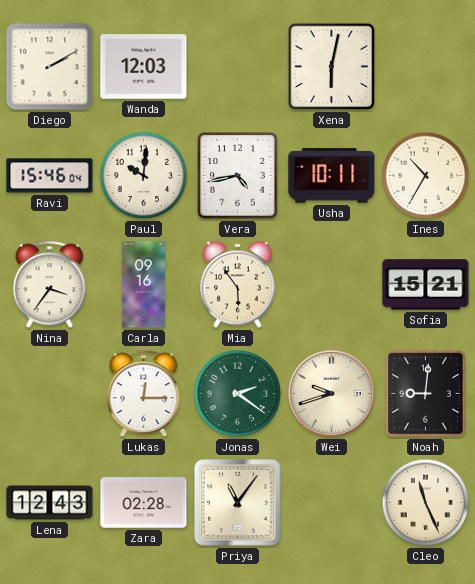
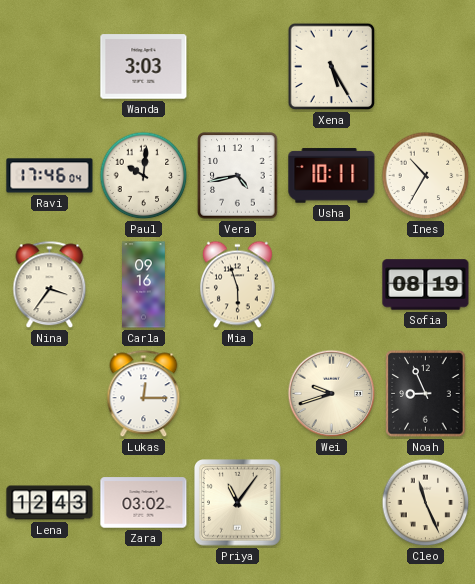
Diego: 2:10 -> none (50, 67)
Wanda: 12:03 -> 3:03 (144, 67)
Xena: 6:02 -> 5:25 (332, 67)
Ravi: 15:46 -> 17:46 (50, 176)
Mia: 5:54 -> 5:57 (237, 285)
Sofia: 15:21 -> 08:19 (426, 285)
Jonas: 2:21 -> none (238, 394)
Noah: 9:01 -> 8:56 (426, 394)
Zara: 02:28 -> 03:02 (144, 503)
